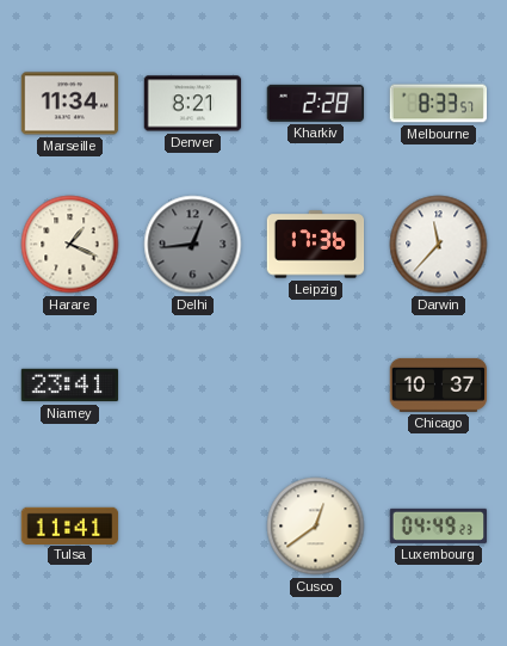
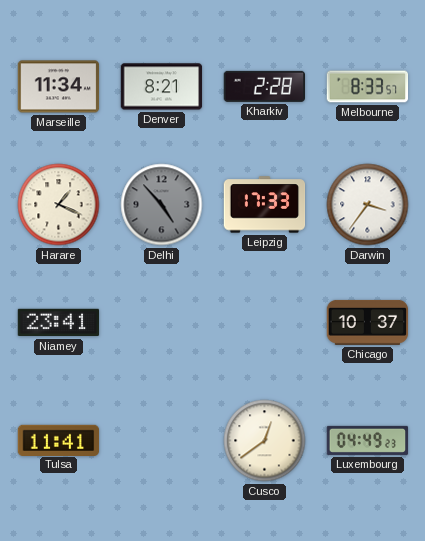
Delhi: 12:44 -> 4:53 (162, 205)
Leipzig: 17:36 -> 17:33 (265, 205)
Darwin: 11:37 -> 3:36 (368, 205)
